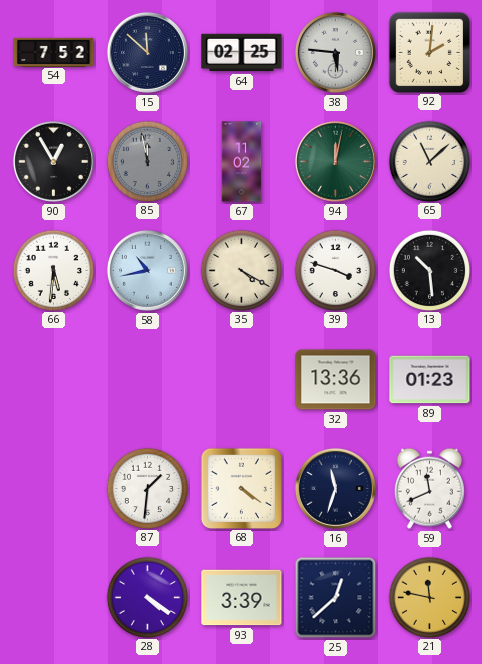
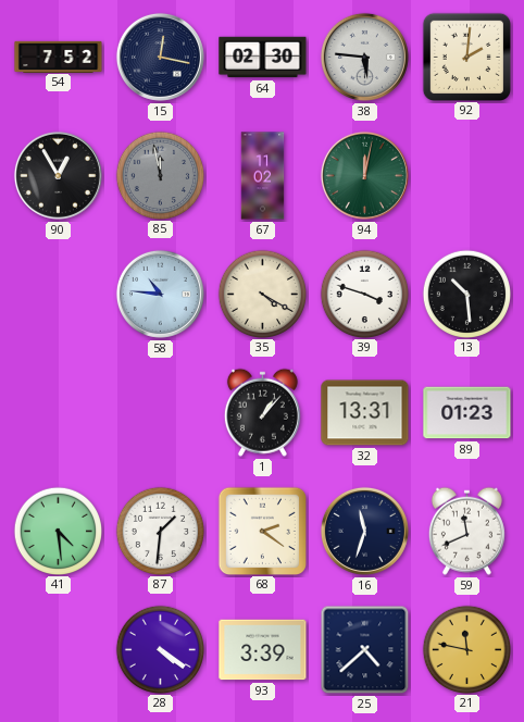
15: 11:52 -> 12:17 (160, 57)
64: 02:25 -> 02:30 (263, 58)
65: 11:08 -> none (429, 161)
66: 5:31 -> none (53, 270)
58: 10:43 -> 10:46 (160, 294)
1: none -> 1:07 (262, 412)
32: 13:36 -> 13:31 (365, 413)
41: none -> 4:29 (58, 531)
68: 4:21 -> 2:21 (262, 531)
25: 12:38 -> 4:38 (365, 650)
